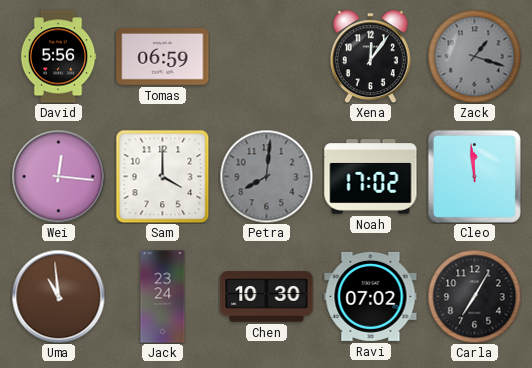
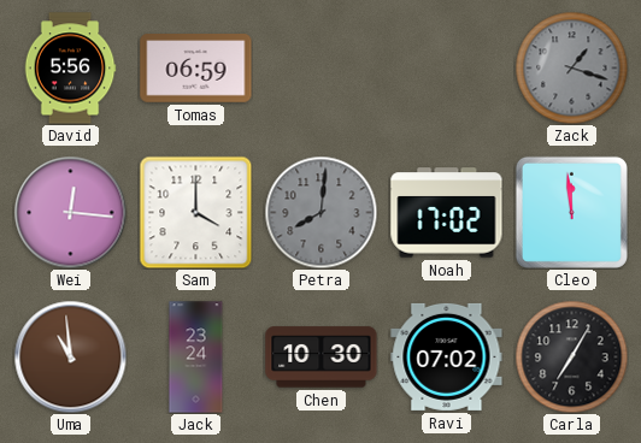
Xena: 12:06 -> none (370, 56)
